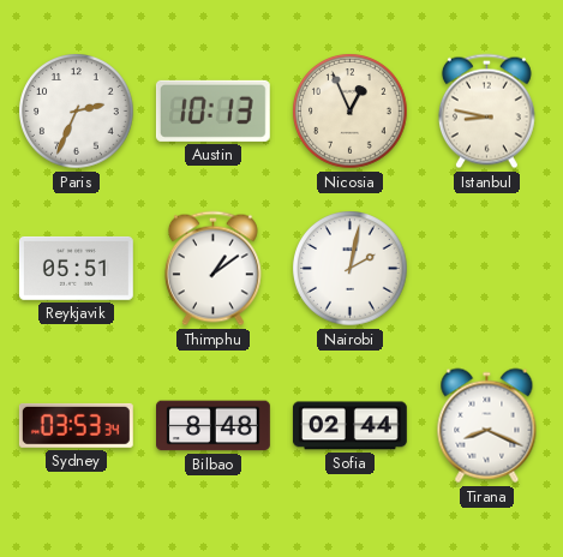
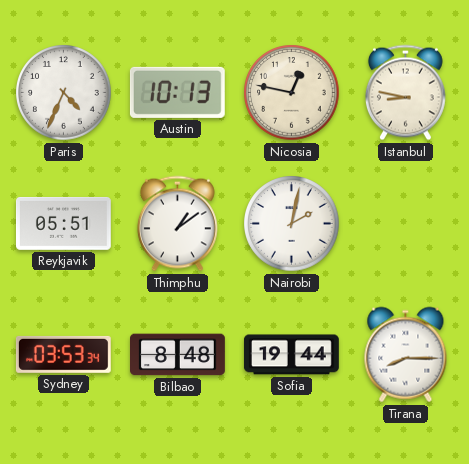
Paris: 2:34 -> 4:34 (64, 93)
Nicosia: 12:56 -> 12:47 (292, 93)
Sofia: 02:44 -> 19:44 (291, 355)
Tirana: 8:19 -> 8:15 (406, 355)
